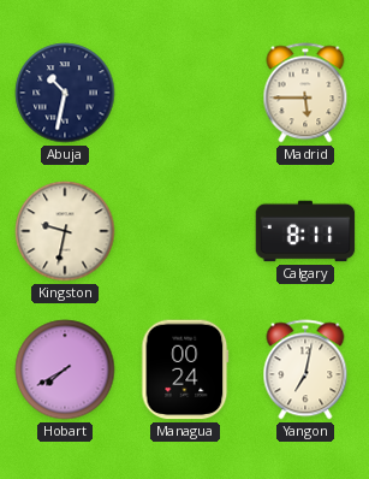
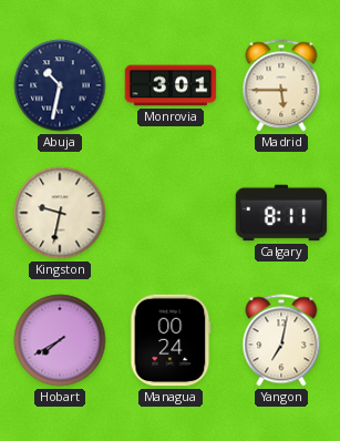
Monrovia: none -> 3:01 (171, 85)
